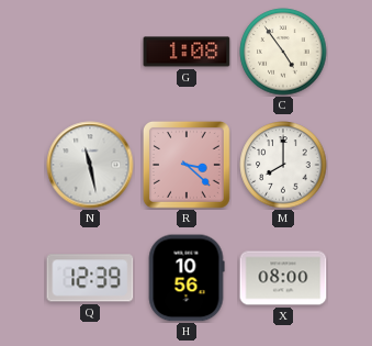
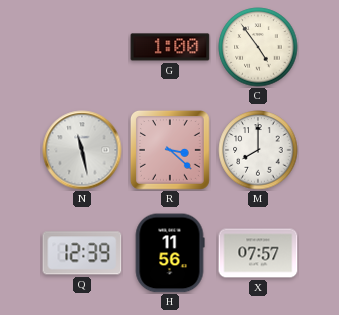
G: 1:08 -> 1:00 (170, 47)
H: 10:56 -> 11:56 (170, 253)
X: 08:00 -> 07:57 (258, 253)
